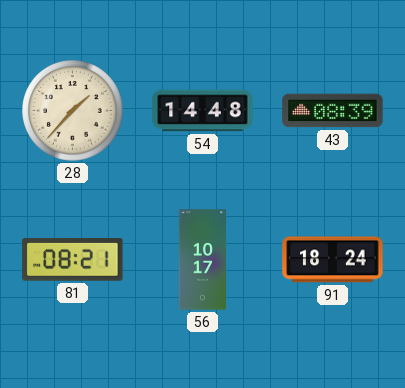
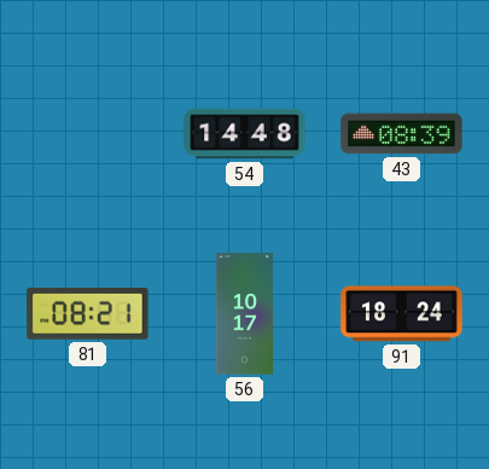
28: 1:37 -> none (73, 111)
